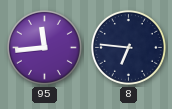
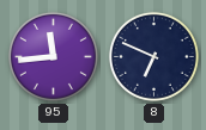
8: 6:46 -> 6:49 (153, 56)
